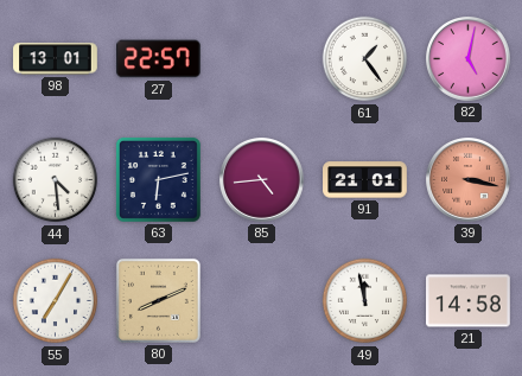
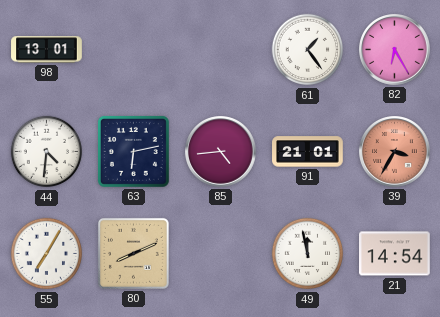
27: 22:57 -> none (159, 59)
82: 5:02 -> 6:25 (395, 50)
44: 4:29 -> 4:31 (47, 152)
39: 3:17 -> 3:35 (395, 152)
21: 14:58 -> 14:54 (395, 254)
